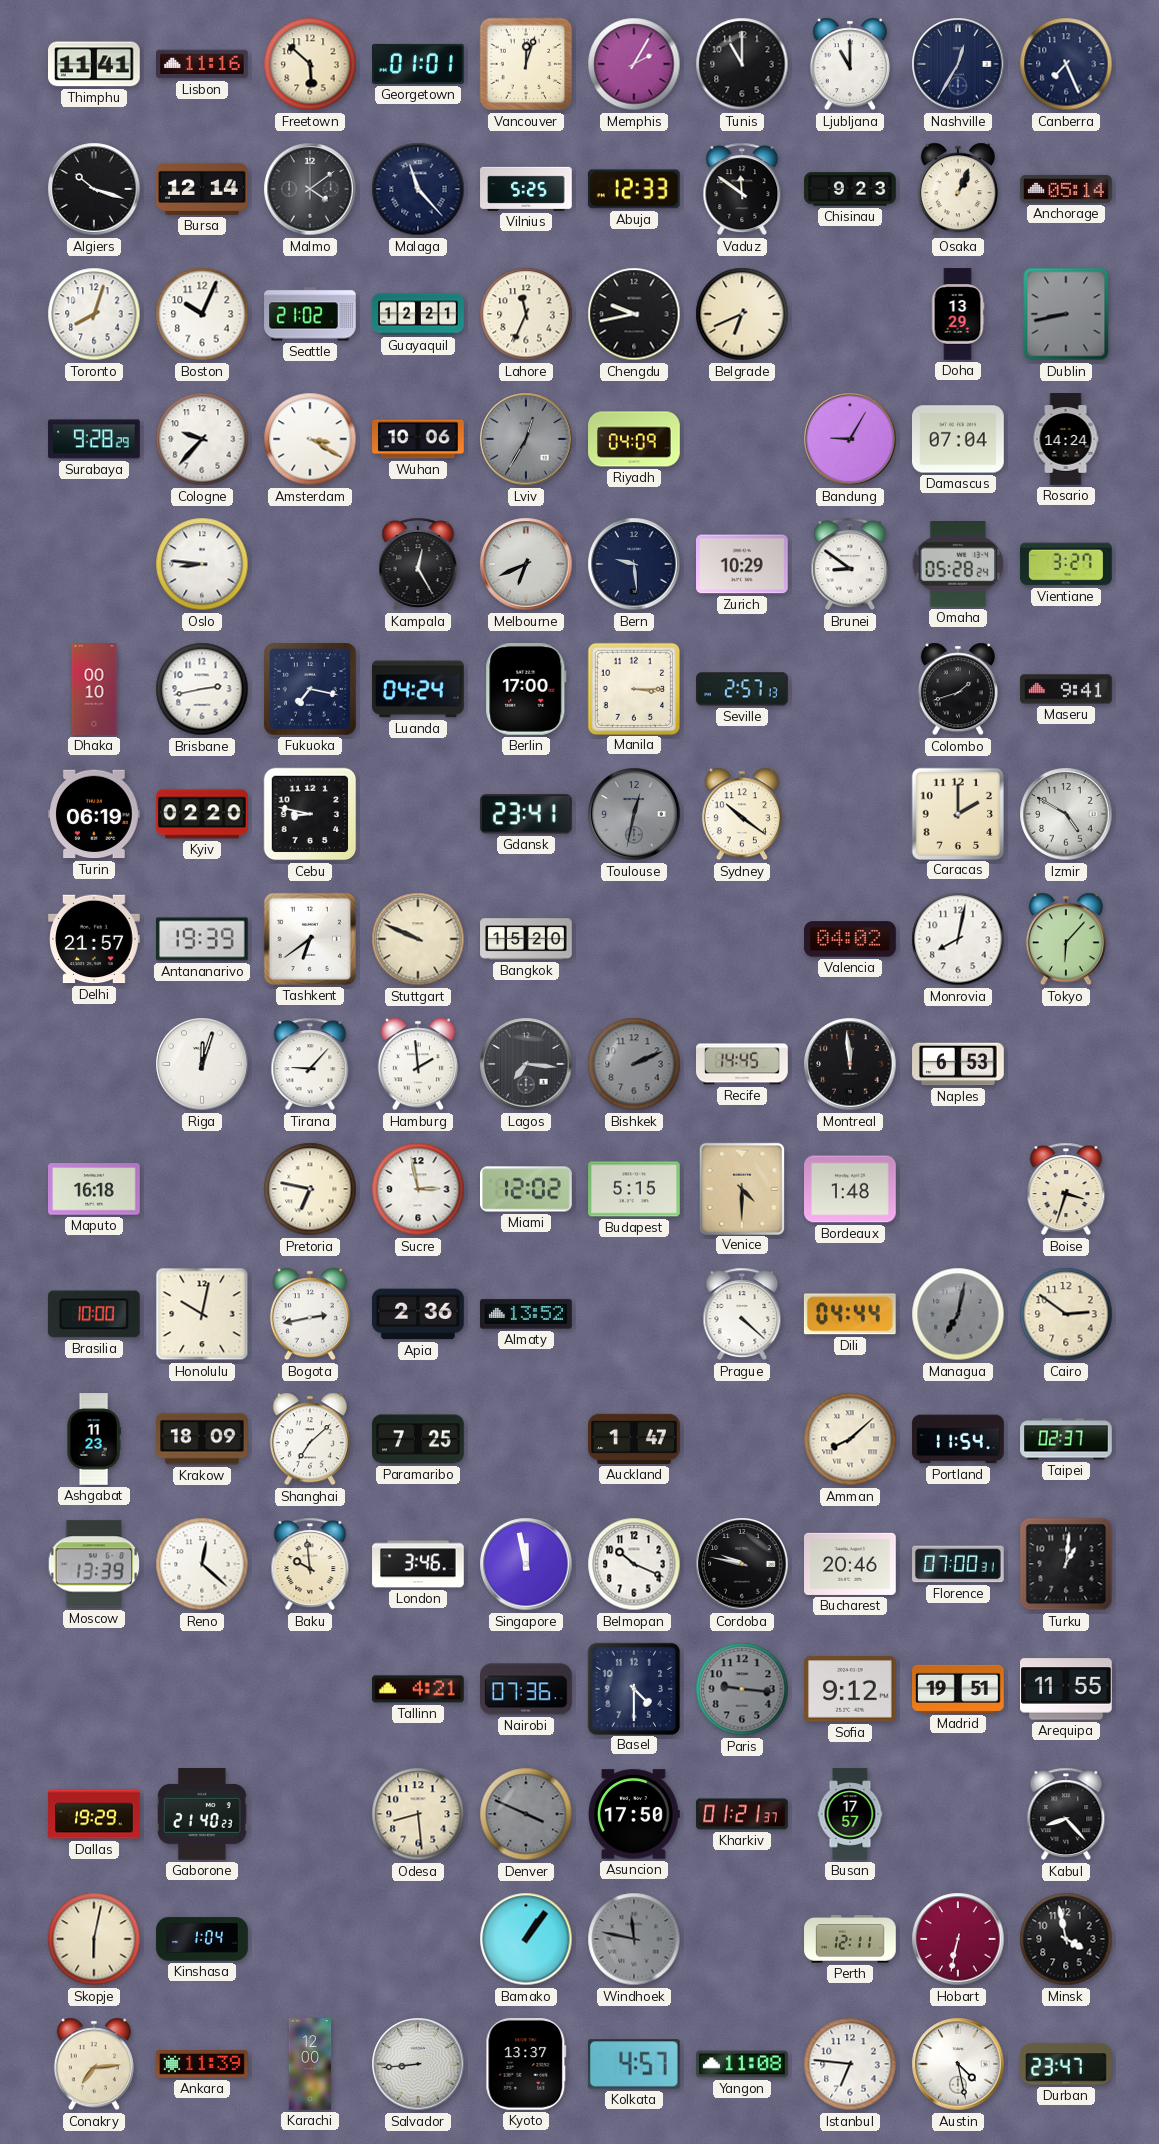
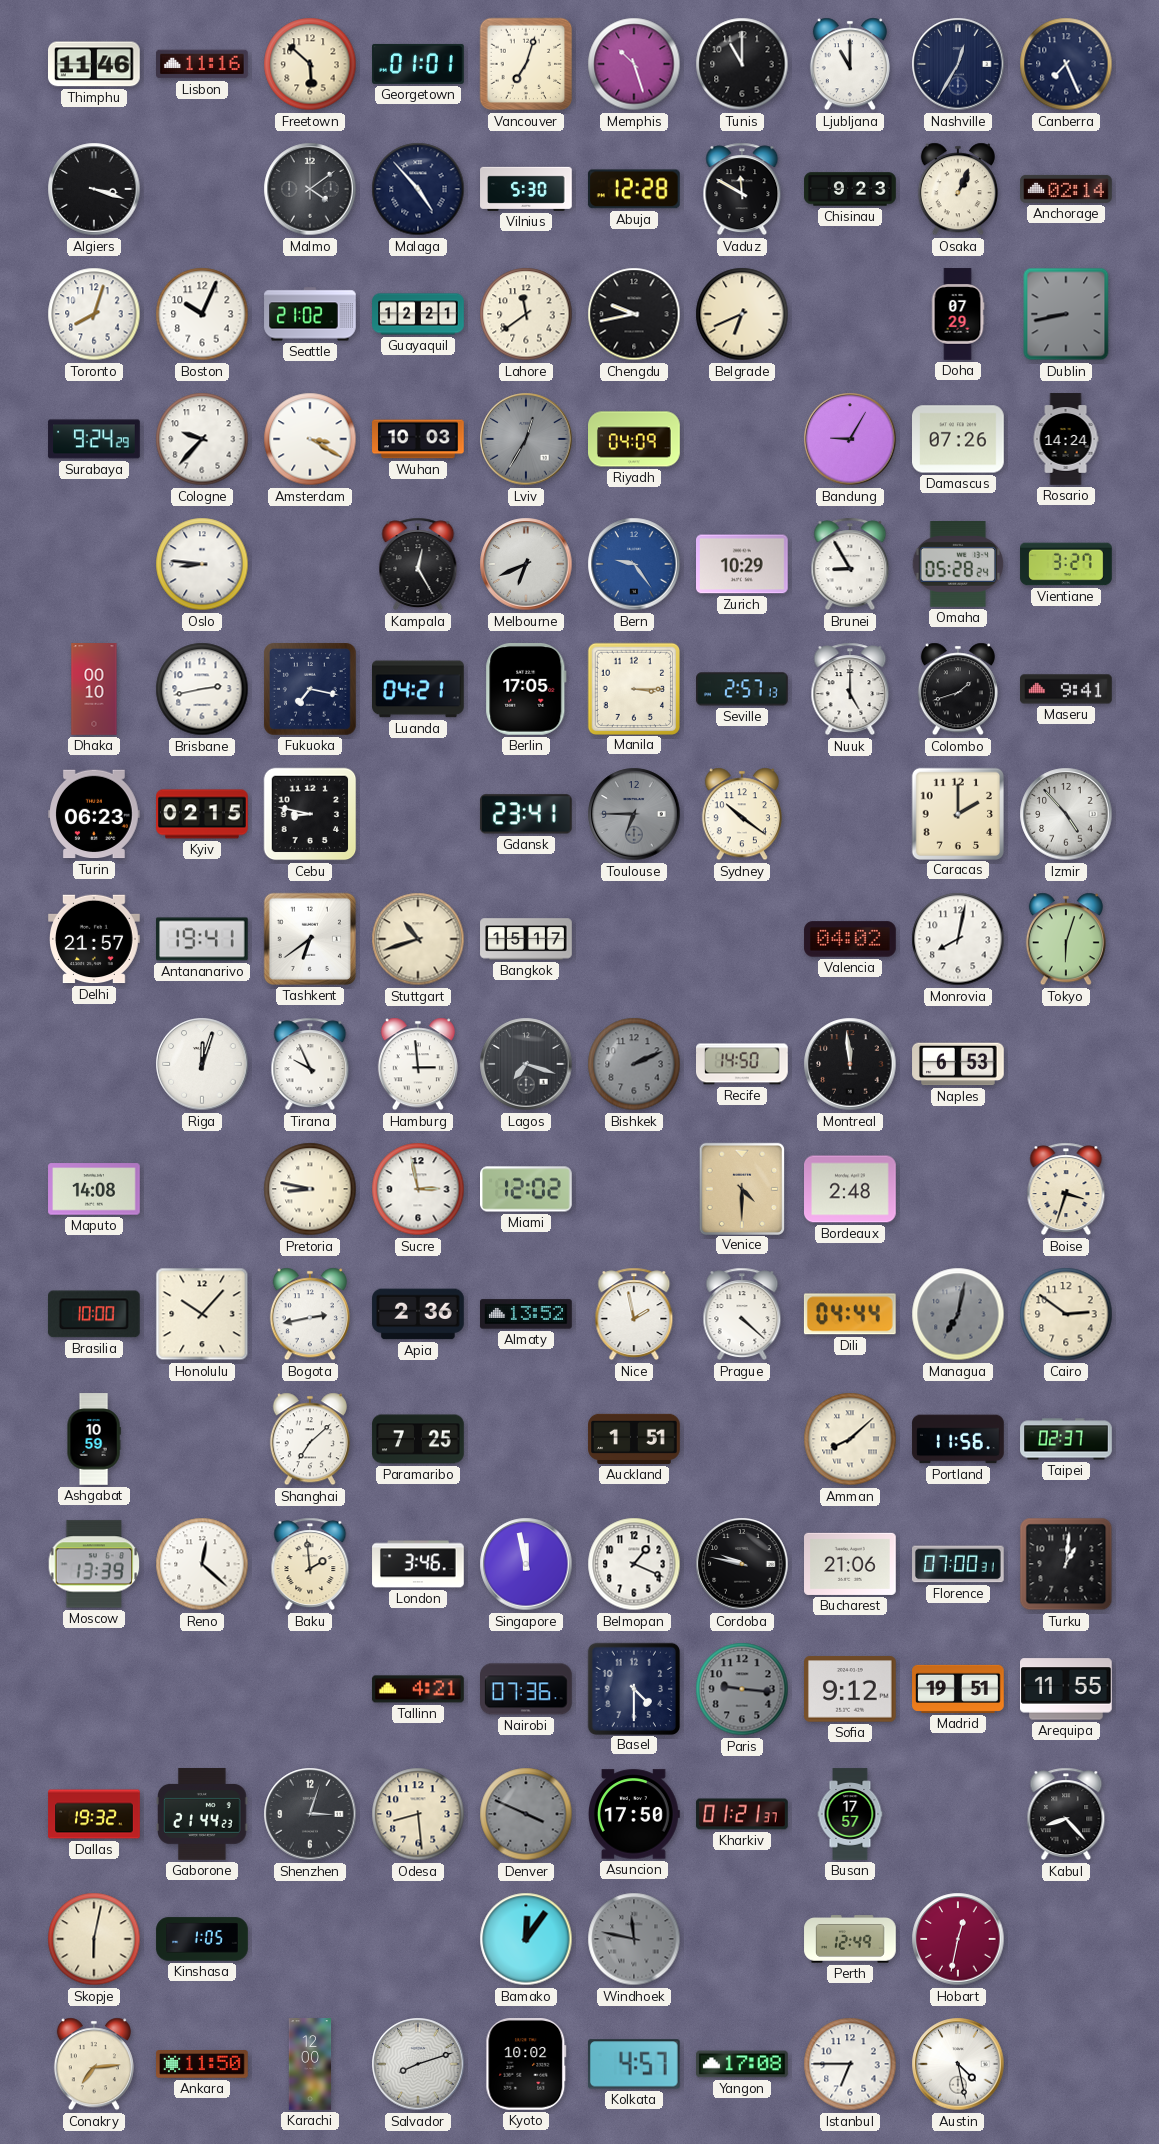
Thimphu: 11:41 -> 11:46 (95, 64)
Vancouver: 12:03 -> 7:03 (526, 64)
Memphis: 2:05 -> 10:27 (634, 64)
Algiers: 10:18 -> 3:18 (94, 189)
Bursa: 12:14 -> none (202, 189)
Malaga: 11:23 -> 4:53 (418, 189)
Vilnius: 5:25 -> 5:30 (526, 189)
Abuja: 12:33 -> 12:28 (634, 189)
Vaduz: 11:51 -> 11:50 (742, 189)
Anchorage: 05:14 -> 02:14 (1066, 189)
Lahore: 11:34 -> 11:39 (526, 314)
Doha: 13:29 -> 07:29 (958, 314)
Surabaya: 9:28 -> 9:24 (94, 439)
Wuhan: 10:06 -> 10:03 (418, 439)
Damascus: 07:04 -> 07:26 (958, 439)
Bern: 9:29 -> 9:24 (634, 564)
Bern dial: navy -> blue (634, 564)
Brunei: 8:51 -> 8:55 (850, 564)
Luanda: 04:24 -> 04:21 (419, 689)
Berlin: 17:00 -> 17:05 (526, 690)
Nuuk: none -> 5:00 (850, 689)
Turin: 06:19 -> 06:23 (95, 814)
Kyiv: 02:20 -> 02:15 (202, 814)
Toulouse: 12:32 -> 6:45 (634, 814)
Izmir: 4:50 -> 4:53 (1066, 814)
Antananarivo: 19:39 -> 19:41 (203, 939)
Stuttgart: 9:49 -> 10:42 (418, 939)
Bangkok: 15:20 -> 15:17 (526, 939)
Tokyo: 6:07 -> 6:03 (1066, 939)
Tirana: 9:07 -> 9:56 (310, 1064)
Hamburg: 1:59 -> 2:59 (418, 1064)
Lagos: 7:16 -> 7:18 (526, 1064)
Recife: 14:45 -> 14:50 (742, 1064)
Maputo: 16:18 -> 14:08 (94, 1189)
Pretoria: 6:47 -> 8:47 (310, 1189)
Budapest: 5:15 -> none (634, 1189)
Bordeaux: 1:48 -> 2:48 (851, 1189)
Honolulu: 10:02 -> 10:07 (202, 1314)
Nice: none -> 1:58 (634, 1314)
Ashgabat: 11:23 -> 10:59 (94, 1439)
Krakow: 18:09 -> none (202, 1439)
Auckland: 1:47 -> 1:51 (634, 1439)
Portland: 11:54 -> 11:56 (958, 1439)
Baku: 9:59 -> 1:59 (310, 1564)
Belmopan: 10:19 -> 1:19 (634, 1564)
Bucharest: 20:46 -> 21:06 (850, 1564)
Dallas: 19:29 -> 19:32 (94, 1814)
Gaborone: 21:40 -> 21:44 (203, 1815)
Shenzhen: none -> 3:03 (310, 1814)
Kinshasa: 1:04 -> 1:05 (202, 1939)
Bamako: 1:06 -> 12:06 (526, 1939)
Perth: 12:11 -> 12:49 (850, 1939)
Hobart: 6:32 -> 12:32 (958, 1939)
Minsk: 3:58 -> none (1066, 1939)
Ankara: 11:39 -> 11:50 (202, 2064)
Salvador: 8:44 -> 8:12 (418, 2064)
Kyoto: 13:37 -> 10:02 (526, 2065)
Yangon: 11:08 -> 17:08 (742, 2064)
Istanbul: 6:46 -> 6:45 (850, 2064)
Durban: 23:47 -> none (1067, 2064)
